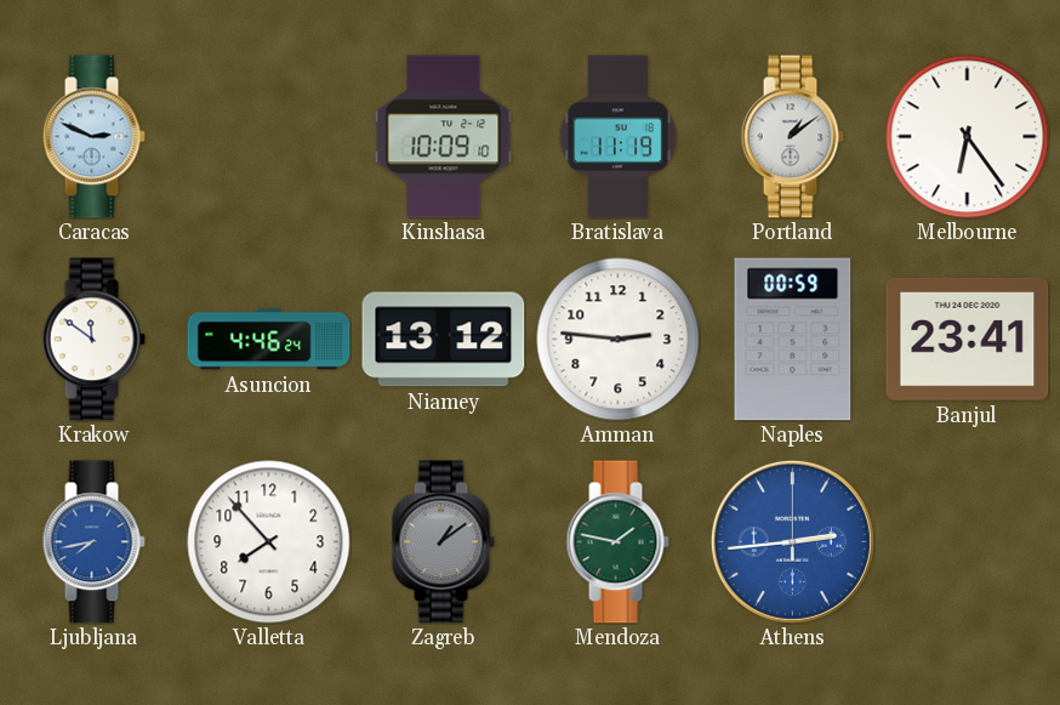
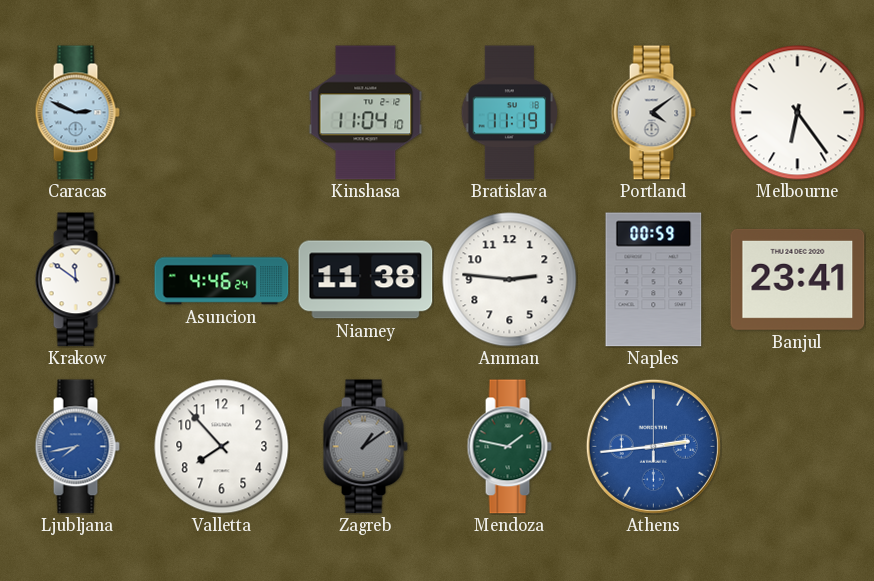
Kinshasa: 10:09 -> 11:04 (366, 113)
Portland: 1:09 -> 4:09 (653, 113)
Niamey: 13:12 -> 11:38 (366, 280)
